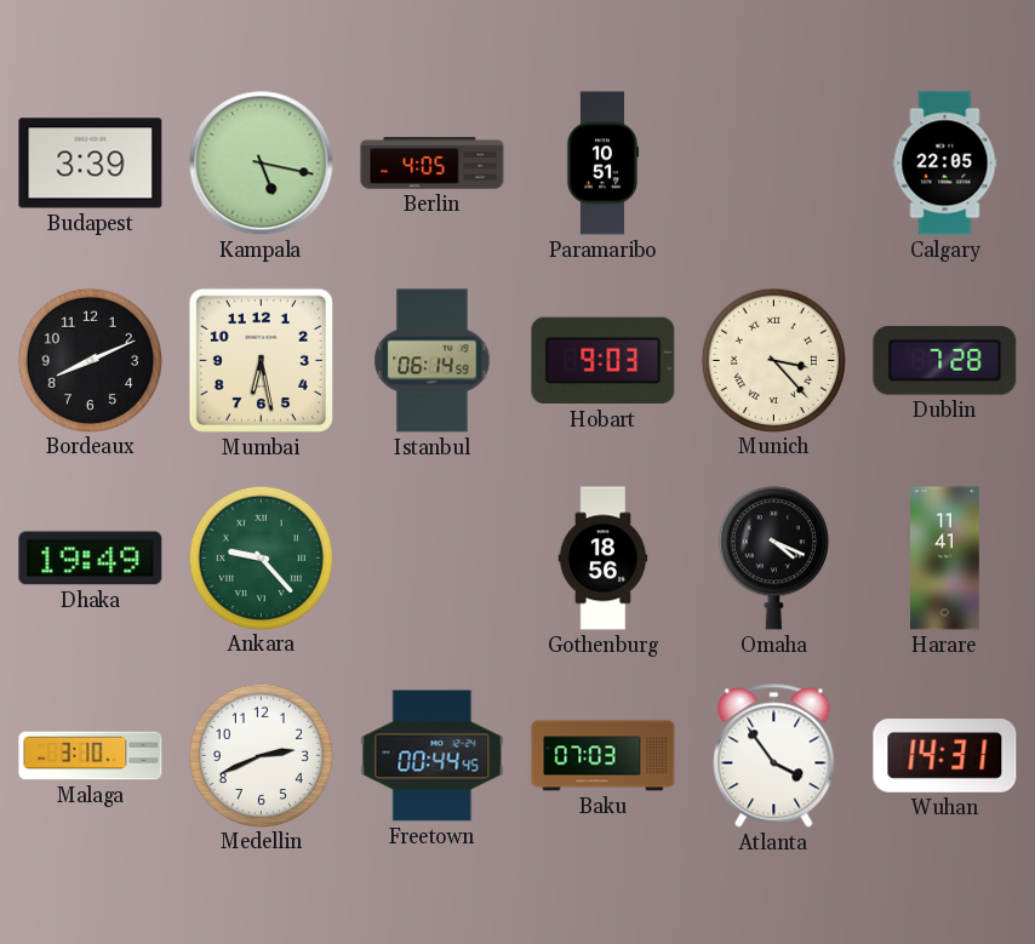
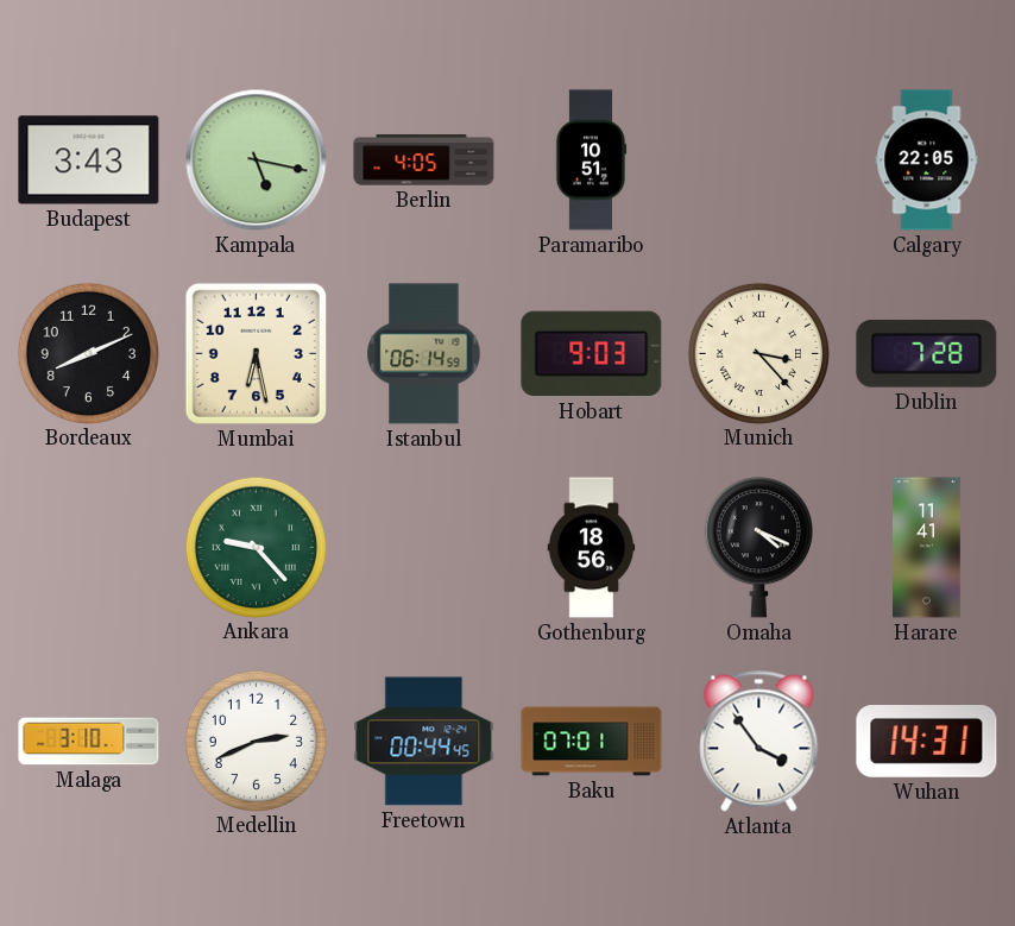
Budapest: 3:39 -> 3:43 (89, 160)
Dhaka: 19:49 -> none (91, 559)
Baku: 07:03 -> 07:01 (592, 742)
